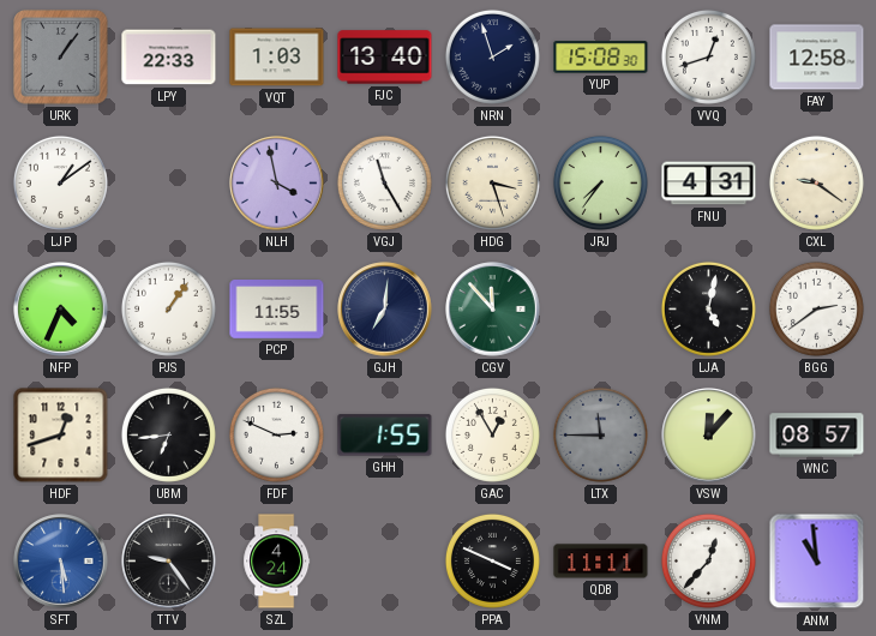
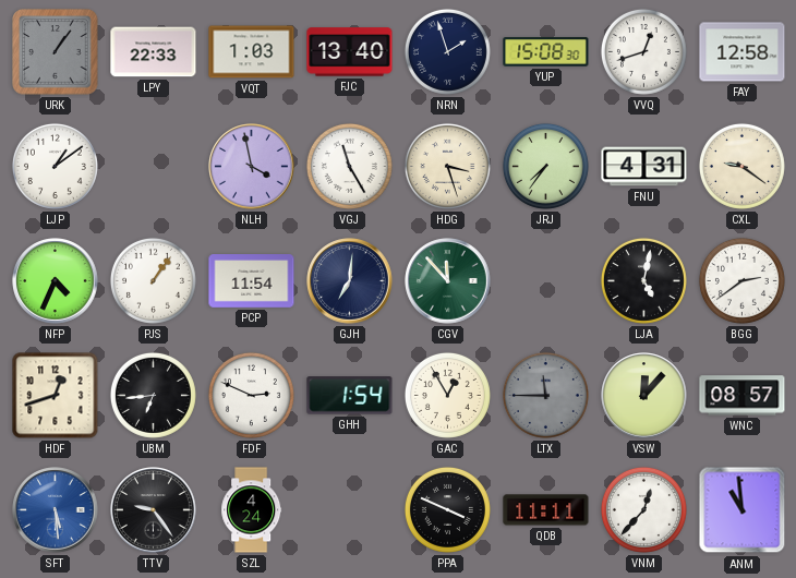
PCP: 11:55 -> 11:54 (252, 281)
GHH: 1:55 -> 1:54 (350, 396)
